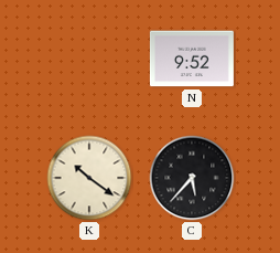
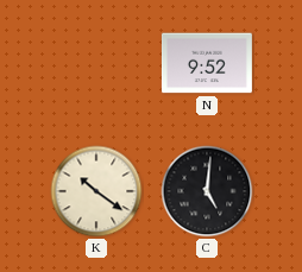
C: 5:37 -> 5:01 (207, 191)
